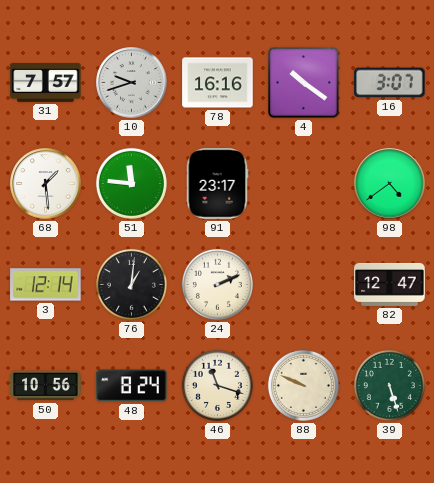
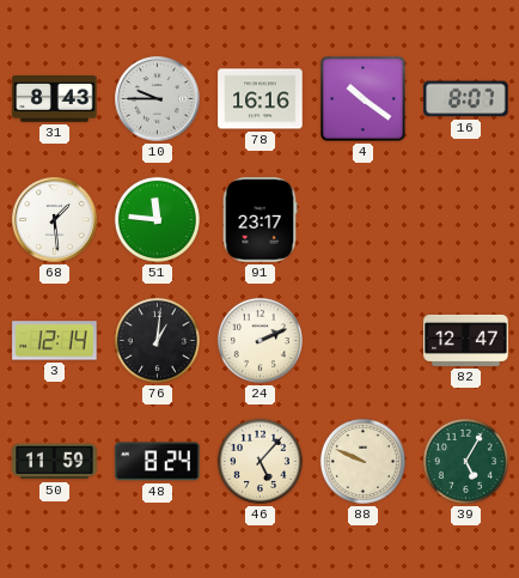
31: 7:57 -> 8:43 (55, 99)
10: 9:42 -> 9:45 (158, 99)
16: 3:07 -> 8:07 (466, 99)
98: 4:39 -> none (390, 184)
50: 10:56 -> 11:59 (55, 462)
46: 11:18 -> 5:07 (259, 461)
39: 5:27 -> 5:05 (465, 461)
